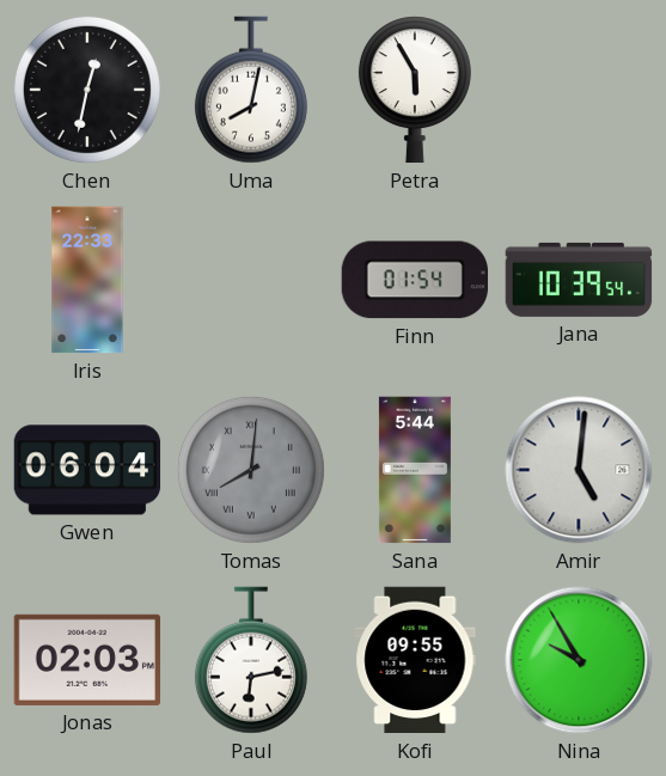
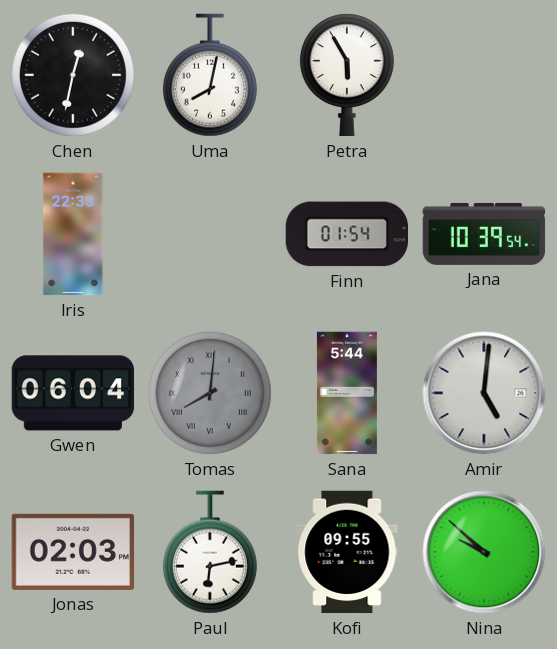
Nina: 9:55 -> 9:52 (484, 552)
